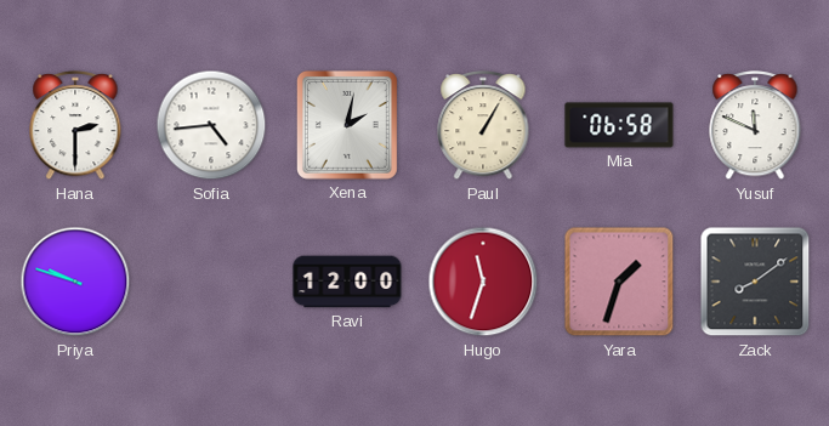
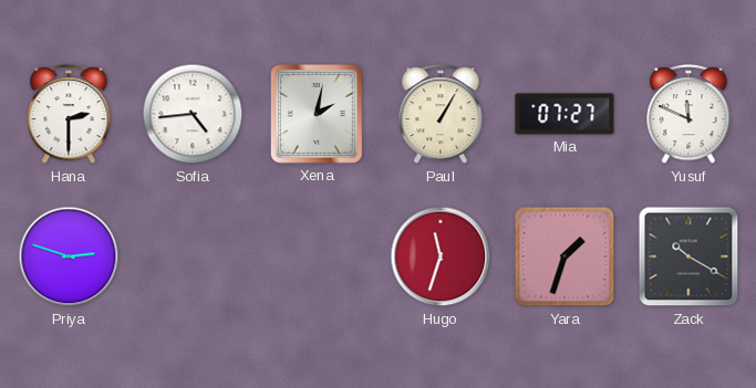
Mia: 06:58 -> 07:27 (565, 114)
Priya: 9:48 -> 2:48 (69, 256)
Ravi: 12:00 -> none (347, 282)
Zack: 8:09 -> 10:20 (688, 256)
